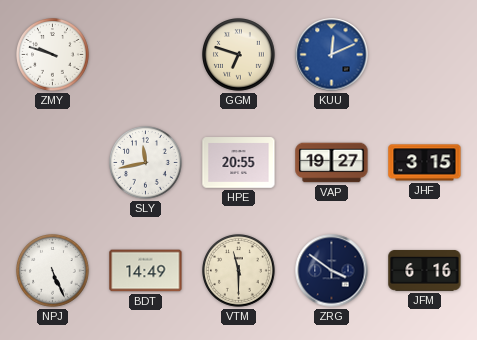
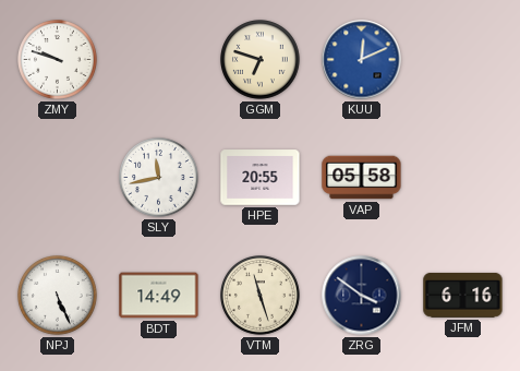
VAP: 19:27 -> 05:58 (362, 178)
JHF: 3:15 -> none (425, 163)
VTM: 11:30 -> 11:27 (261, 296)
